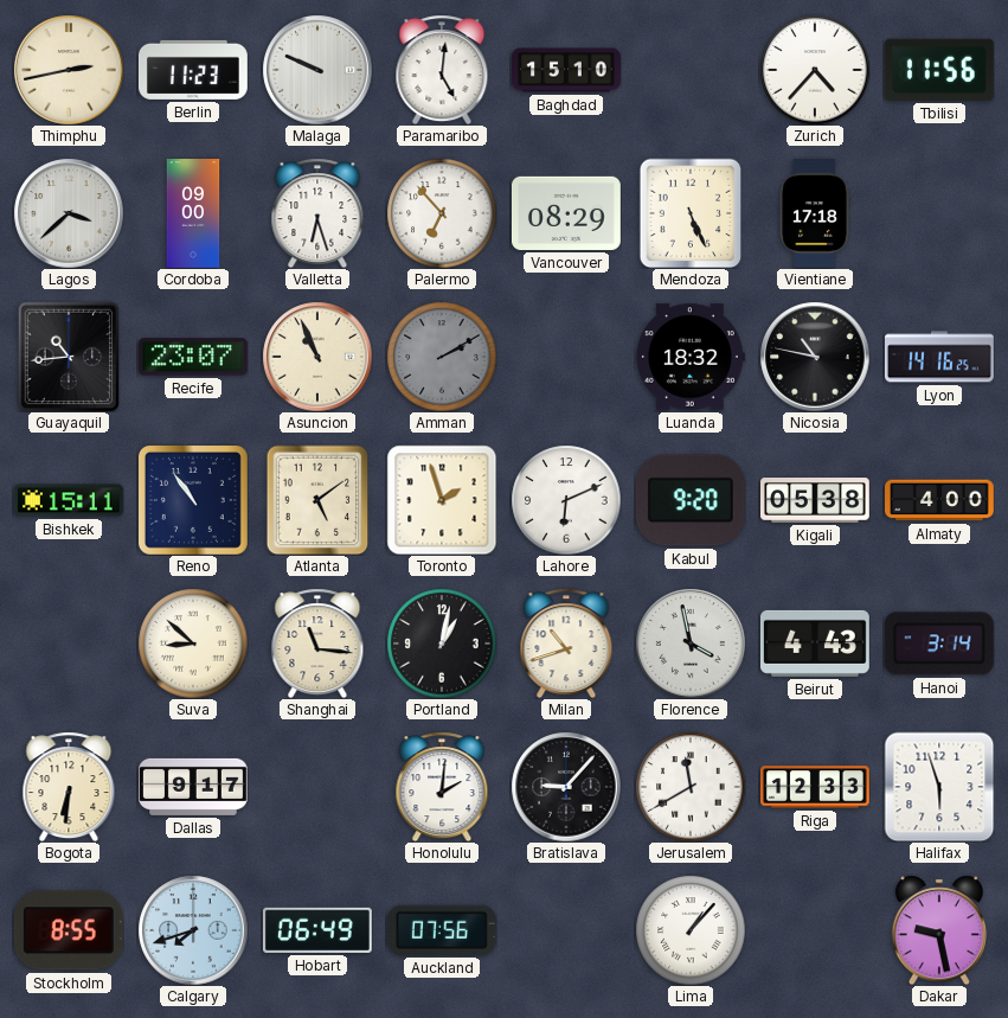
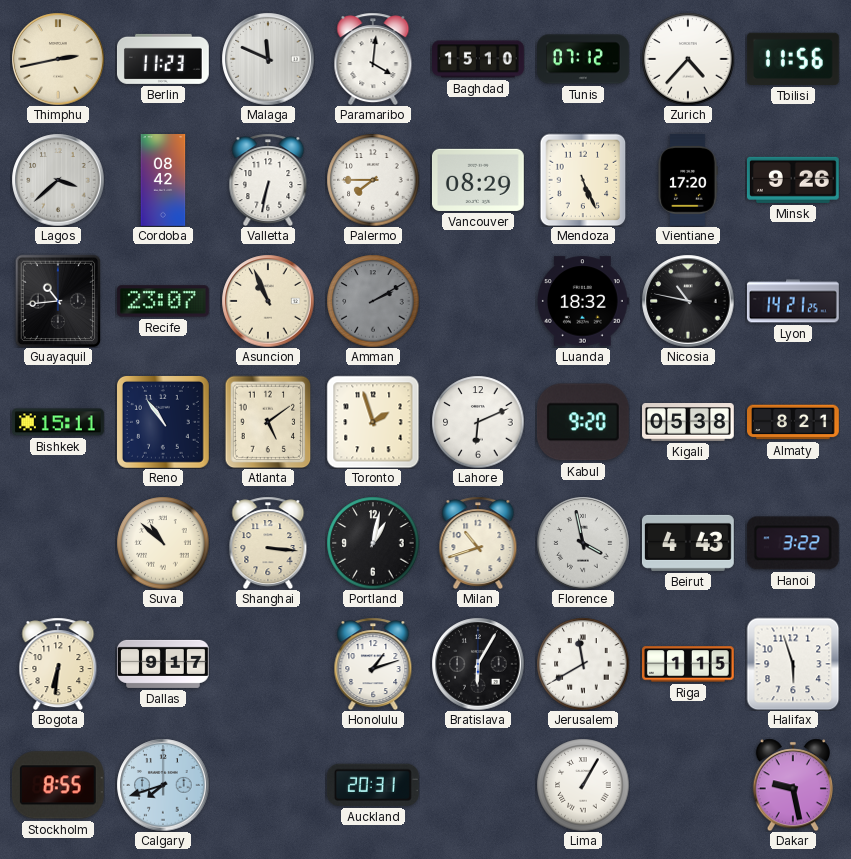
Malaga: 9:49 -> 11:49 (268, 59)
Paramaribo: 5:01 -> 4:01 (373, 59)
Tunis: none -> 07:12 (584, 59)
Cordoba: 09:00 -> 08:42 (163, 181)
Valletta: 6:27 -> 6:32 (268, 180)
Palermo: 6:53 -> 7:45 (373, 180)
Vientiane: 17:18 -> 17:20 (688, 181)
Minsk: none -> 9:26 (793, 180)
Lyon: 14:16 -> 14:21 (793, 301)
Almaty: 4:00 -> 8:21 (794, 422)
Suva: 8:52 -> 10:52 (163, 543)
Shanghai: 11:16 -> 3:16 (268, 543)
Hanoi: 3:14 -> 3:22 (793, 543)
Honolulu: 2:01 -> 1:12 (373, 664)
Bratislava: 9:07 -> 6:05 (478, 664)
Riga: 12:33 -> 1:15 (689, 664)
Hobart: 06:49 -> none (317, 930)
Auckland: 07:56 -> 20:31 (373, 785)
Lima: 1:07 -> 1:05 (583, 785)
